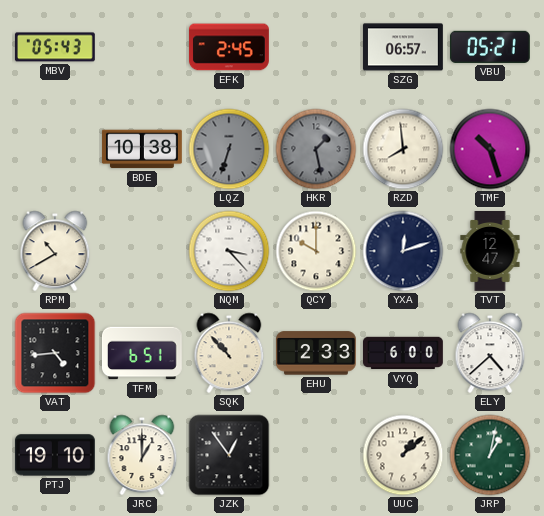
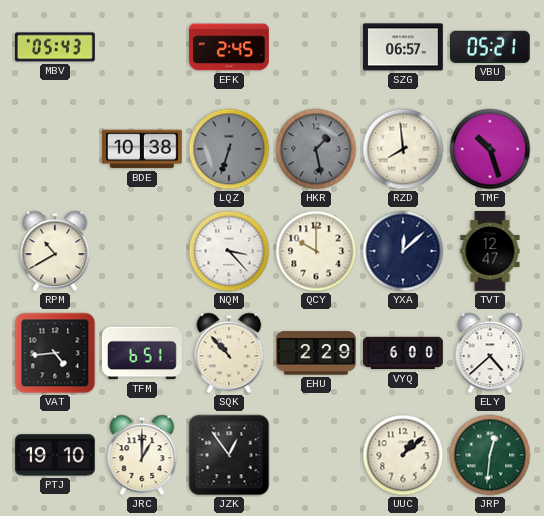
YXA: 12:12 -> 12:08 (403, 251)
EHU: 2:33 -> 2:29 (316, 353)
JRP: 1:02 -> 12:31 (490, 455)
